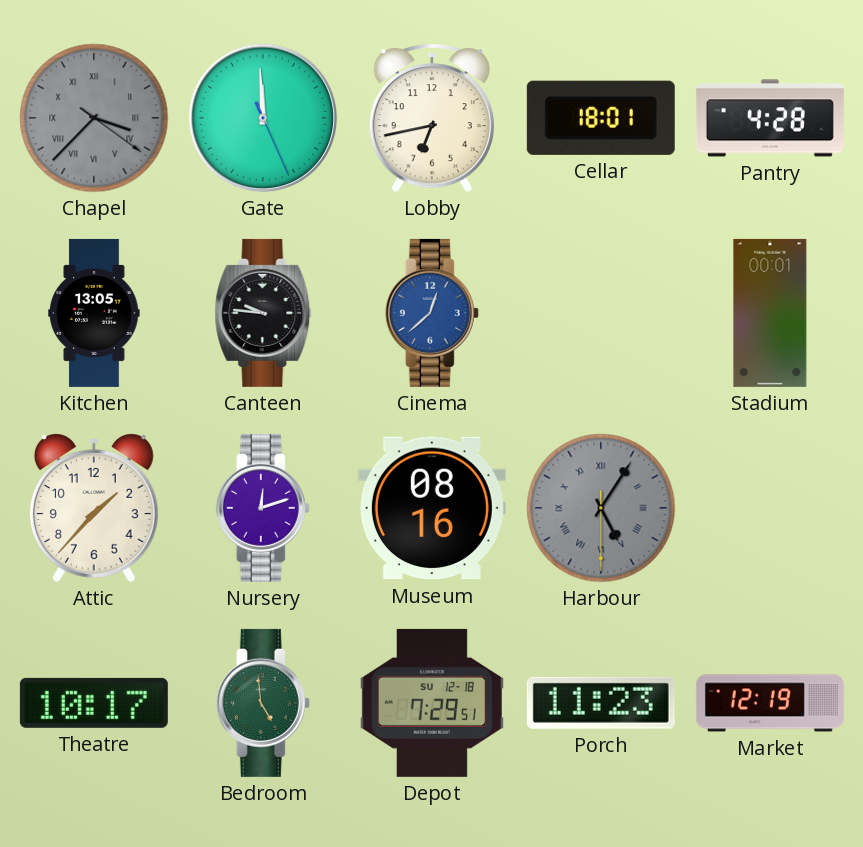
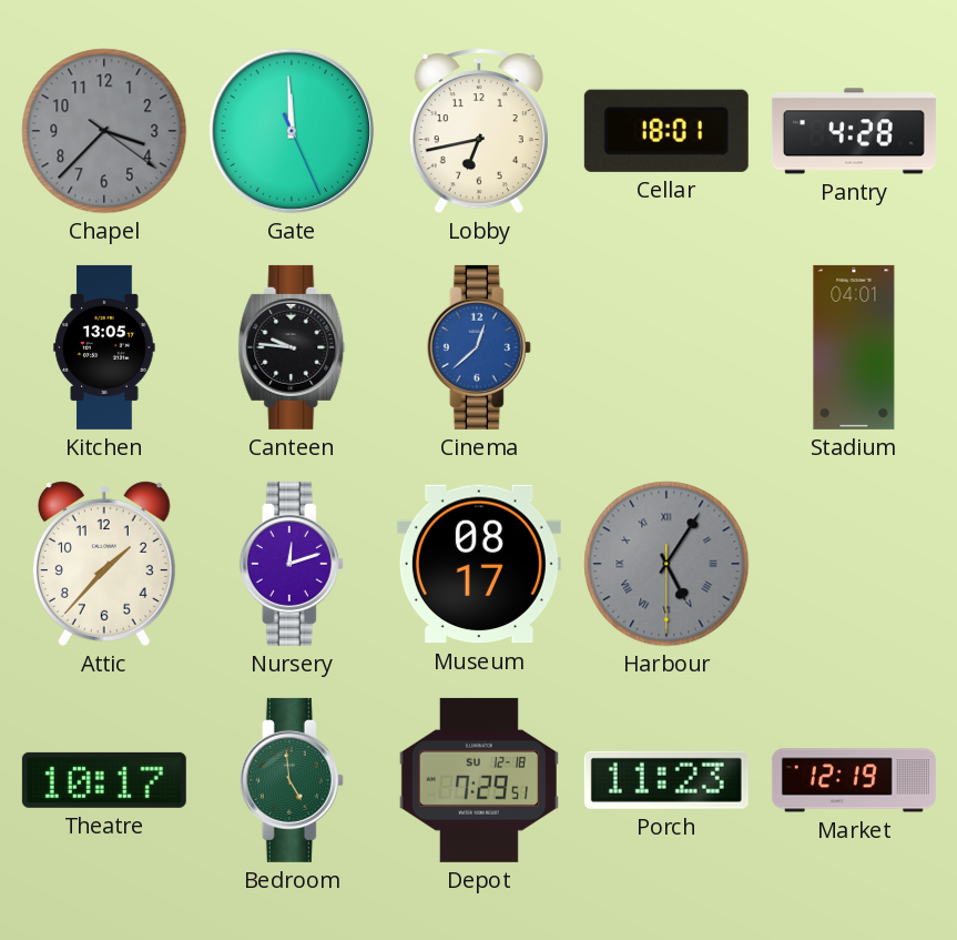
Chapel numerals: Roman -> Arabic (104, 131)
Stadium: 00:01 -> 04:01 (854, 347)
Museum: 08:16 -> 08:17 (479, 564)
